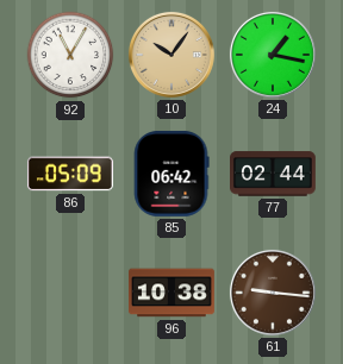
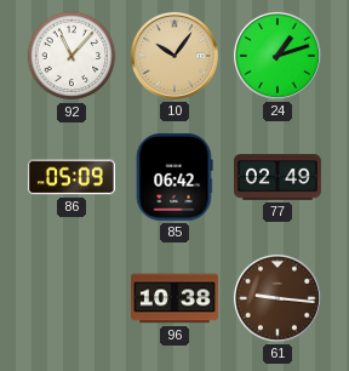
92: 11:05 -> 11:07 (71, 56)
24: 1:17 -> 1:12 (278, 56)
77: 02:44 -> 02:49 (279, 177)
